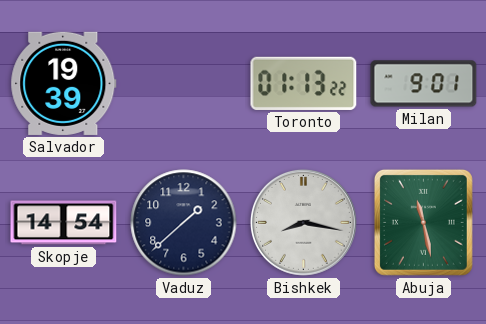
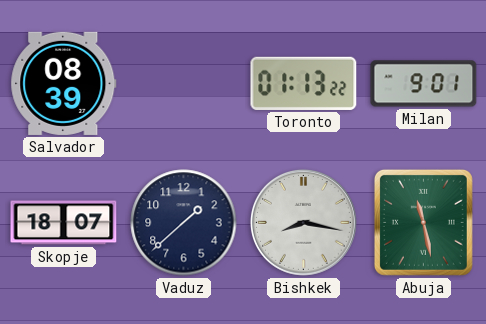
Salvador: 19:39 -> 08:39 (64, 83)
Skopje: 14:54 -> 18:07 (64, 223)
